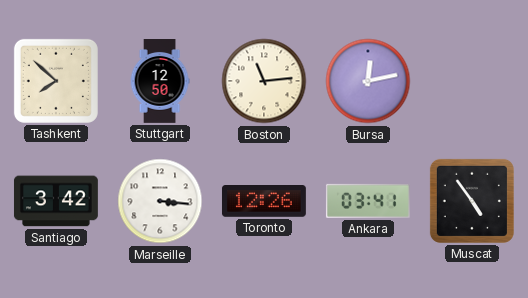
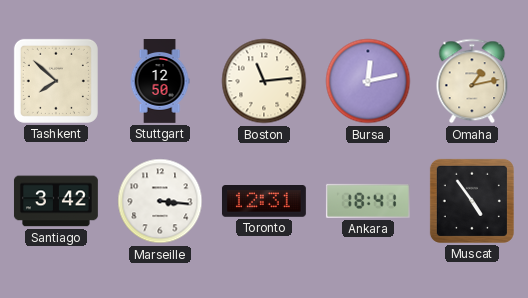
Omaha: none -> 1:13 (472, 81)
Toronto: 12:26 -> 12:31 (264, 201)
Ankara: 03:41 -> 18:41 (368, 201)
